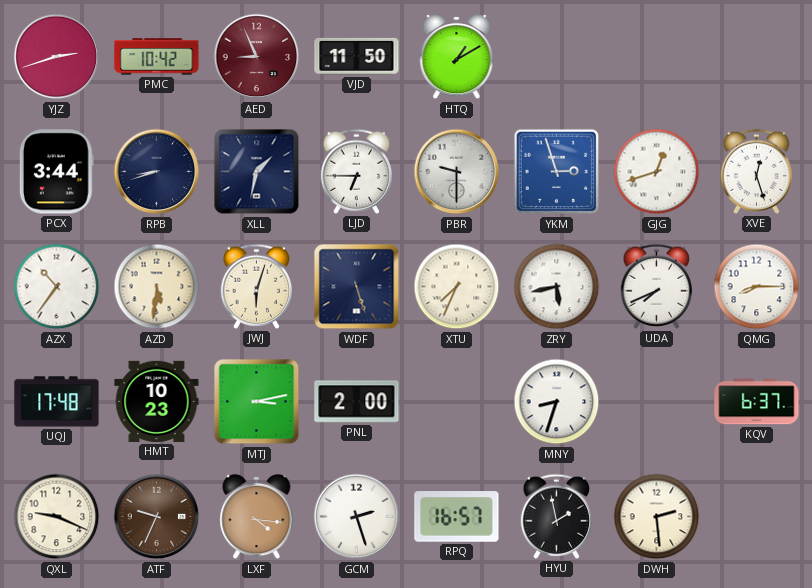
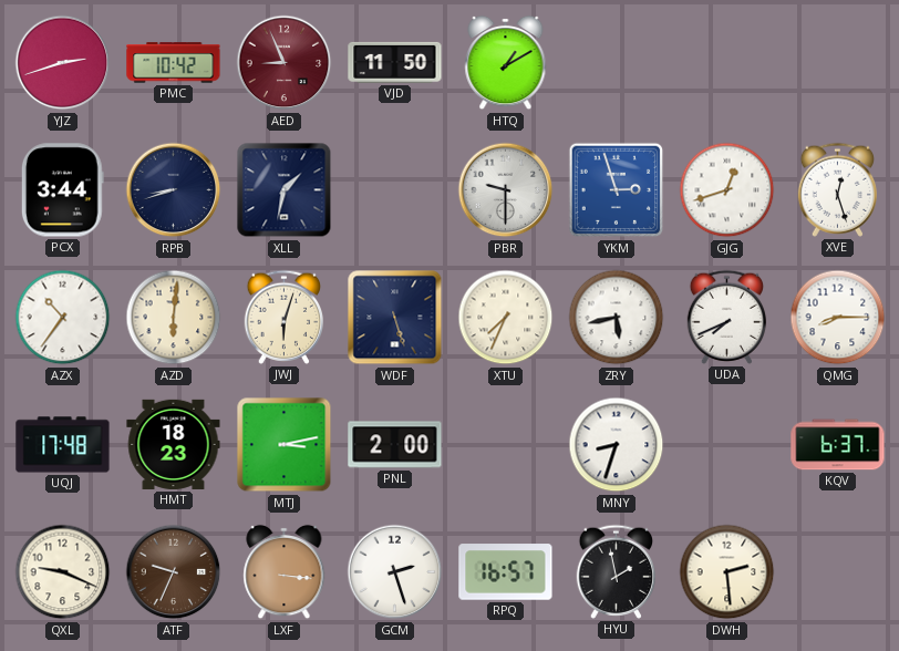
LJD: 6:45 -> none (356, 171)
AZD: 5:31 -> 6:01 (174, 318)
HMT: 10:23 -> 18:23 (174, 444)
LXF: 4:16 -> 3:16 (285, 572)
